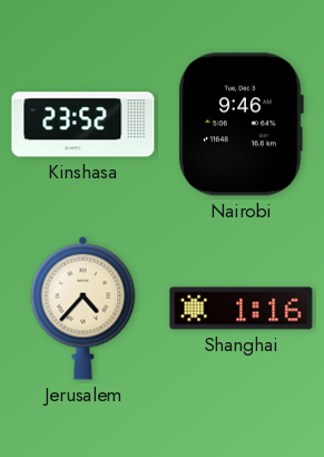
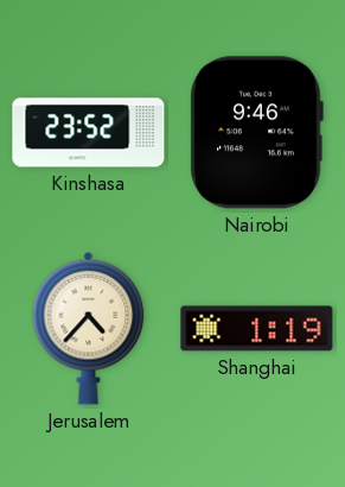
Shanghai: 1:16 -> 1:19 (257, 329)
